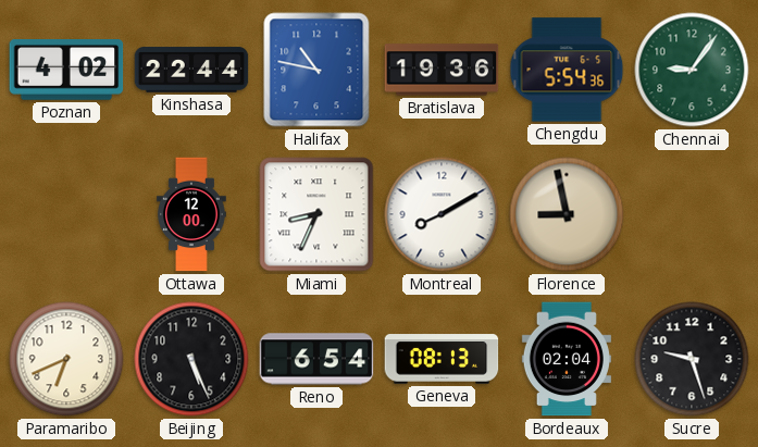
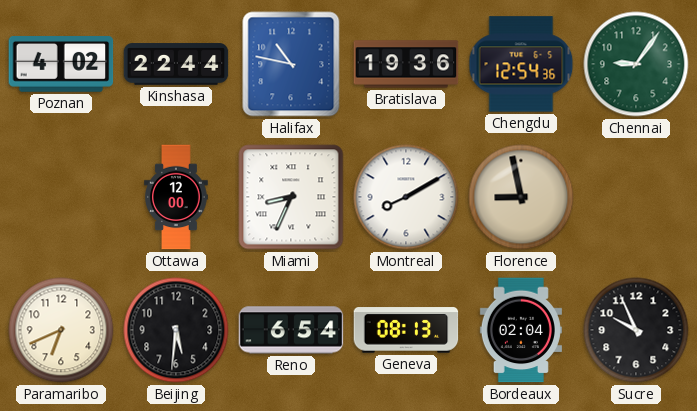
Chengdu: 5:54 -> 12:54 (521, 64)
Beijing: 5:26 -> 5:31 (176, 330)
Sucre: 9:27 -> 9:56 (636, 330)
